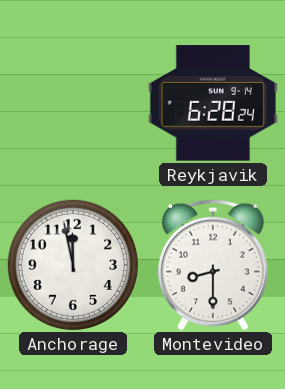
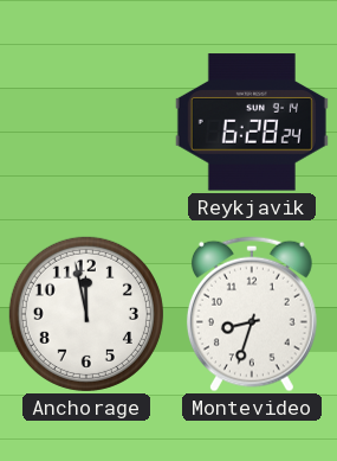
Montevideo: 8:30 -> 8:33 (252, 314)
